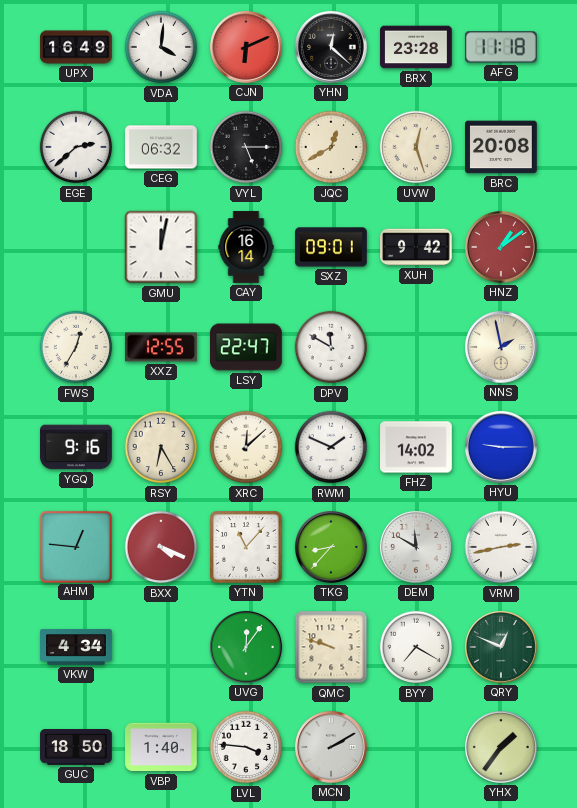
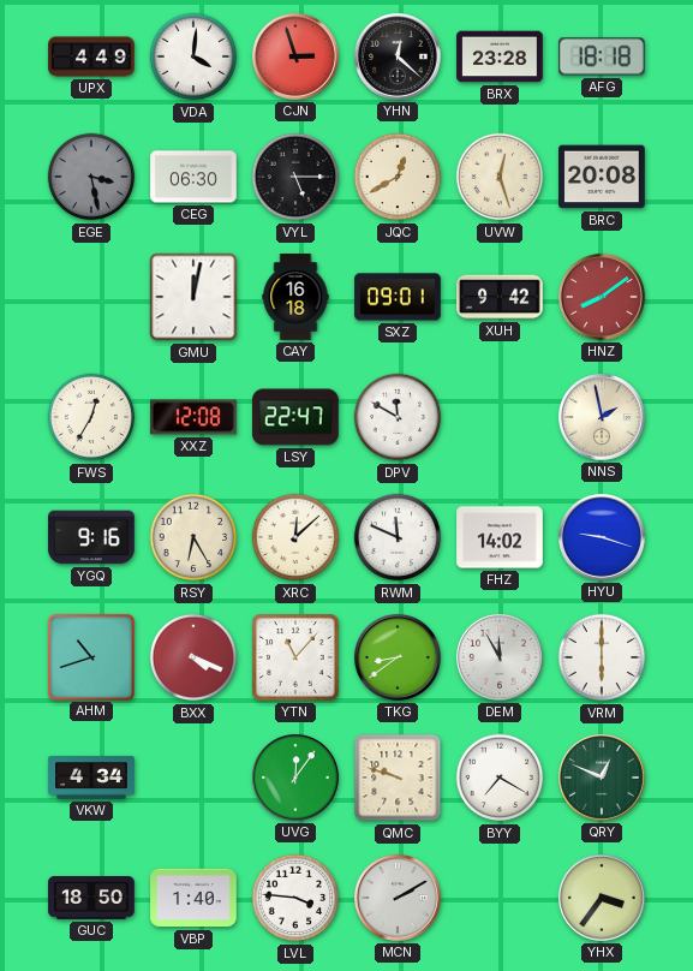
UPX: 16:49 -> 4:49 (91, 56)
CJN: 6:11 -> 2:57 (295, 56)
AFG: 11:18 -> 18:18 (602, 56)
EGE: 2:38 -> 3:28 (91, 177)
EGE dial: white -> grey (91, 177)
CEG: 06:32 -> 06:30 (193, 177)
CAY: 16:14 -> 16:18 (295, 297)
HNZ: 1:09 -> 8:09 (602, 297)
XXZ: 12:55 -> 12:08 (195, 417)
RWM: 1:49 -> 11:49 (398, 537)
HYU: 9:15 -> 9:18 (602, 537)
AHM: 12:46 -> 10:42 (90, 656)
TKG: 8:37 -> 8:39 (398, 657)
DEM: 11:50 -> 11:55 (500, 657)
VRM: 2:43 -> 6:00 (602, 657)
YHX: 1:36 -> 3:36 (602, 898)
